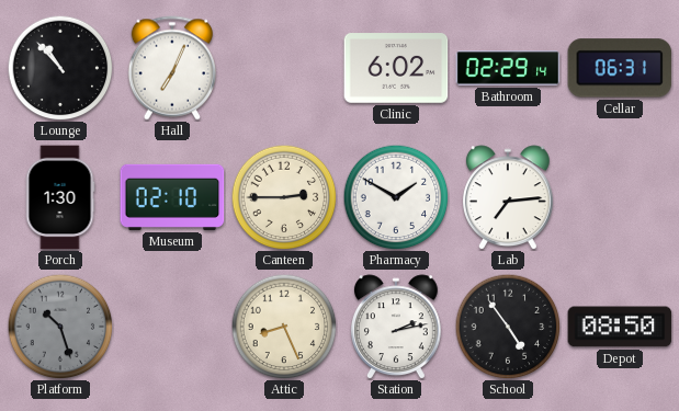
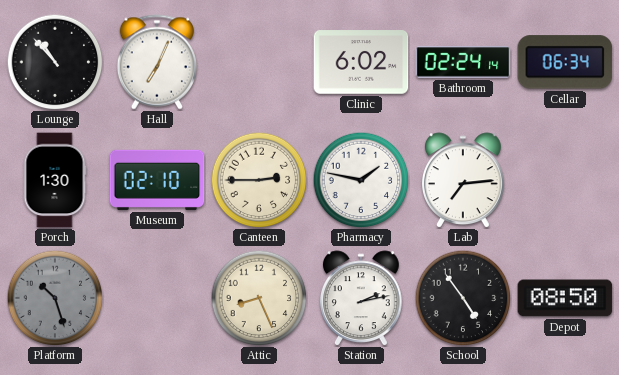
Bathroom: 02:29 -> 02:24 (463, 62)
Cellar: 06:31 -> 06:34 (565, 62)
Pharmacy: 1:50 -> 1:47 (361, 180)
